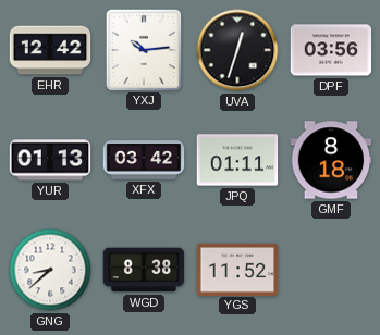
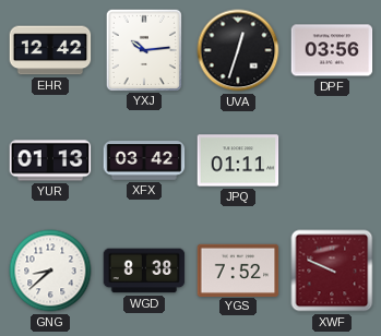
GMF: 8:18 -> none (331, 160)
YGS: 11:52 -> 7:52 (238, 269)
XWF: none -> 9:49 (332, 271)
